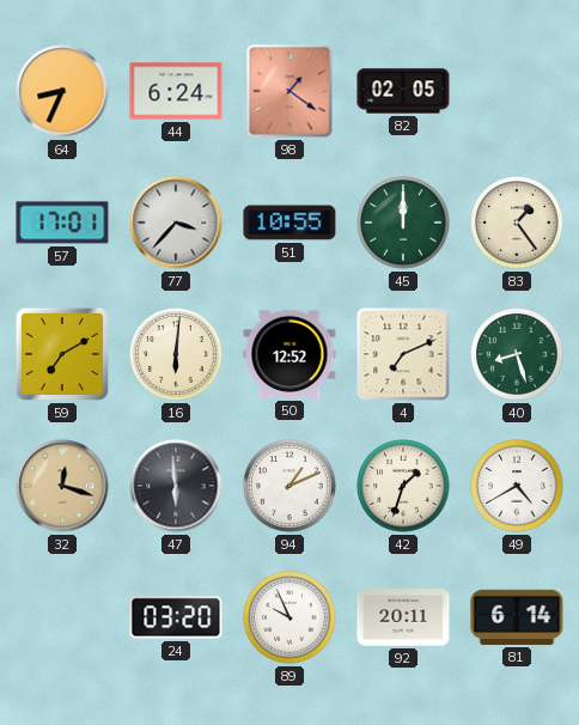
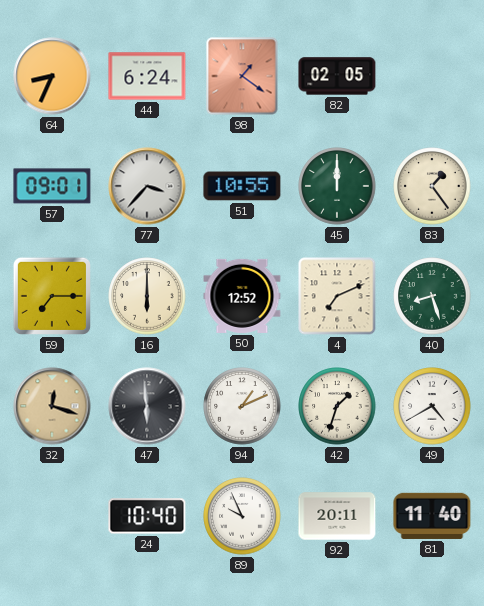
57: 17:01 -> 09:01 (52, 186)
59: 7:10 -> 7:15 (52, 296)
16: 6:01 -> 6:00 (147, 296)
24: 03:20 -> 10:40 (147, 516)
81: 6:14 -> 11:40 (432, 516)
